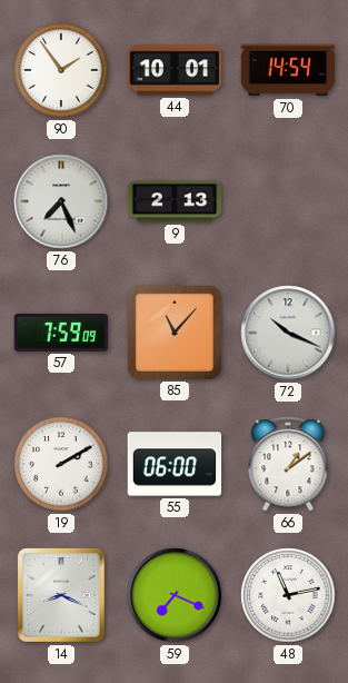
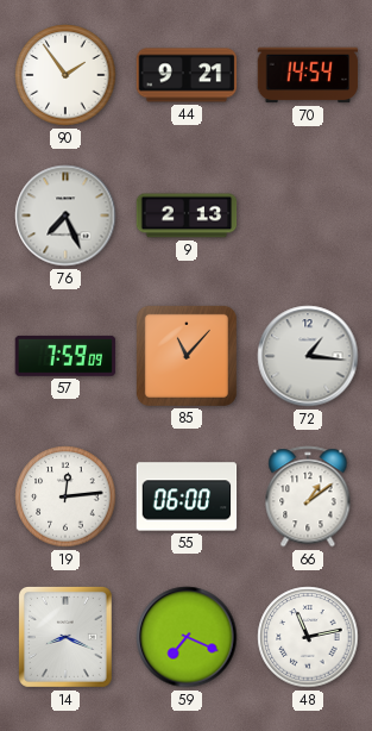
44: 10:01 -> 9:21 (187, 75)
72: 10:19 -> 1:16 (308, 356)
19: 2:10 -> 12:14 (65, 496)
